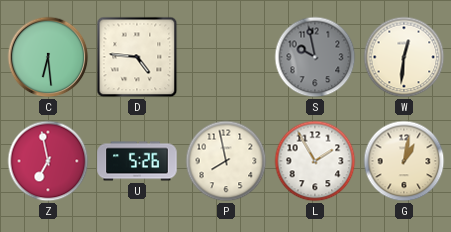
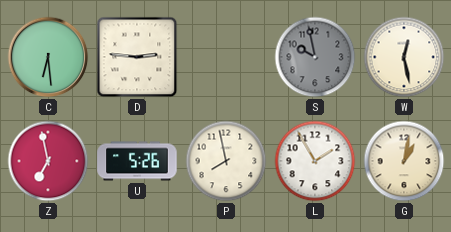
D: 4:46 -> 2:46 (137, 57)
W: 12:31 -> 12:28 (404, 57)
